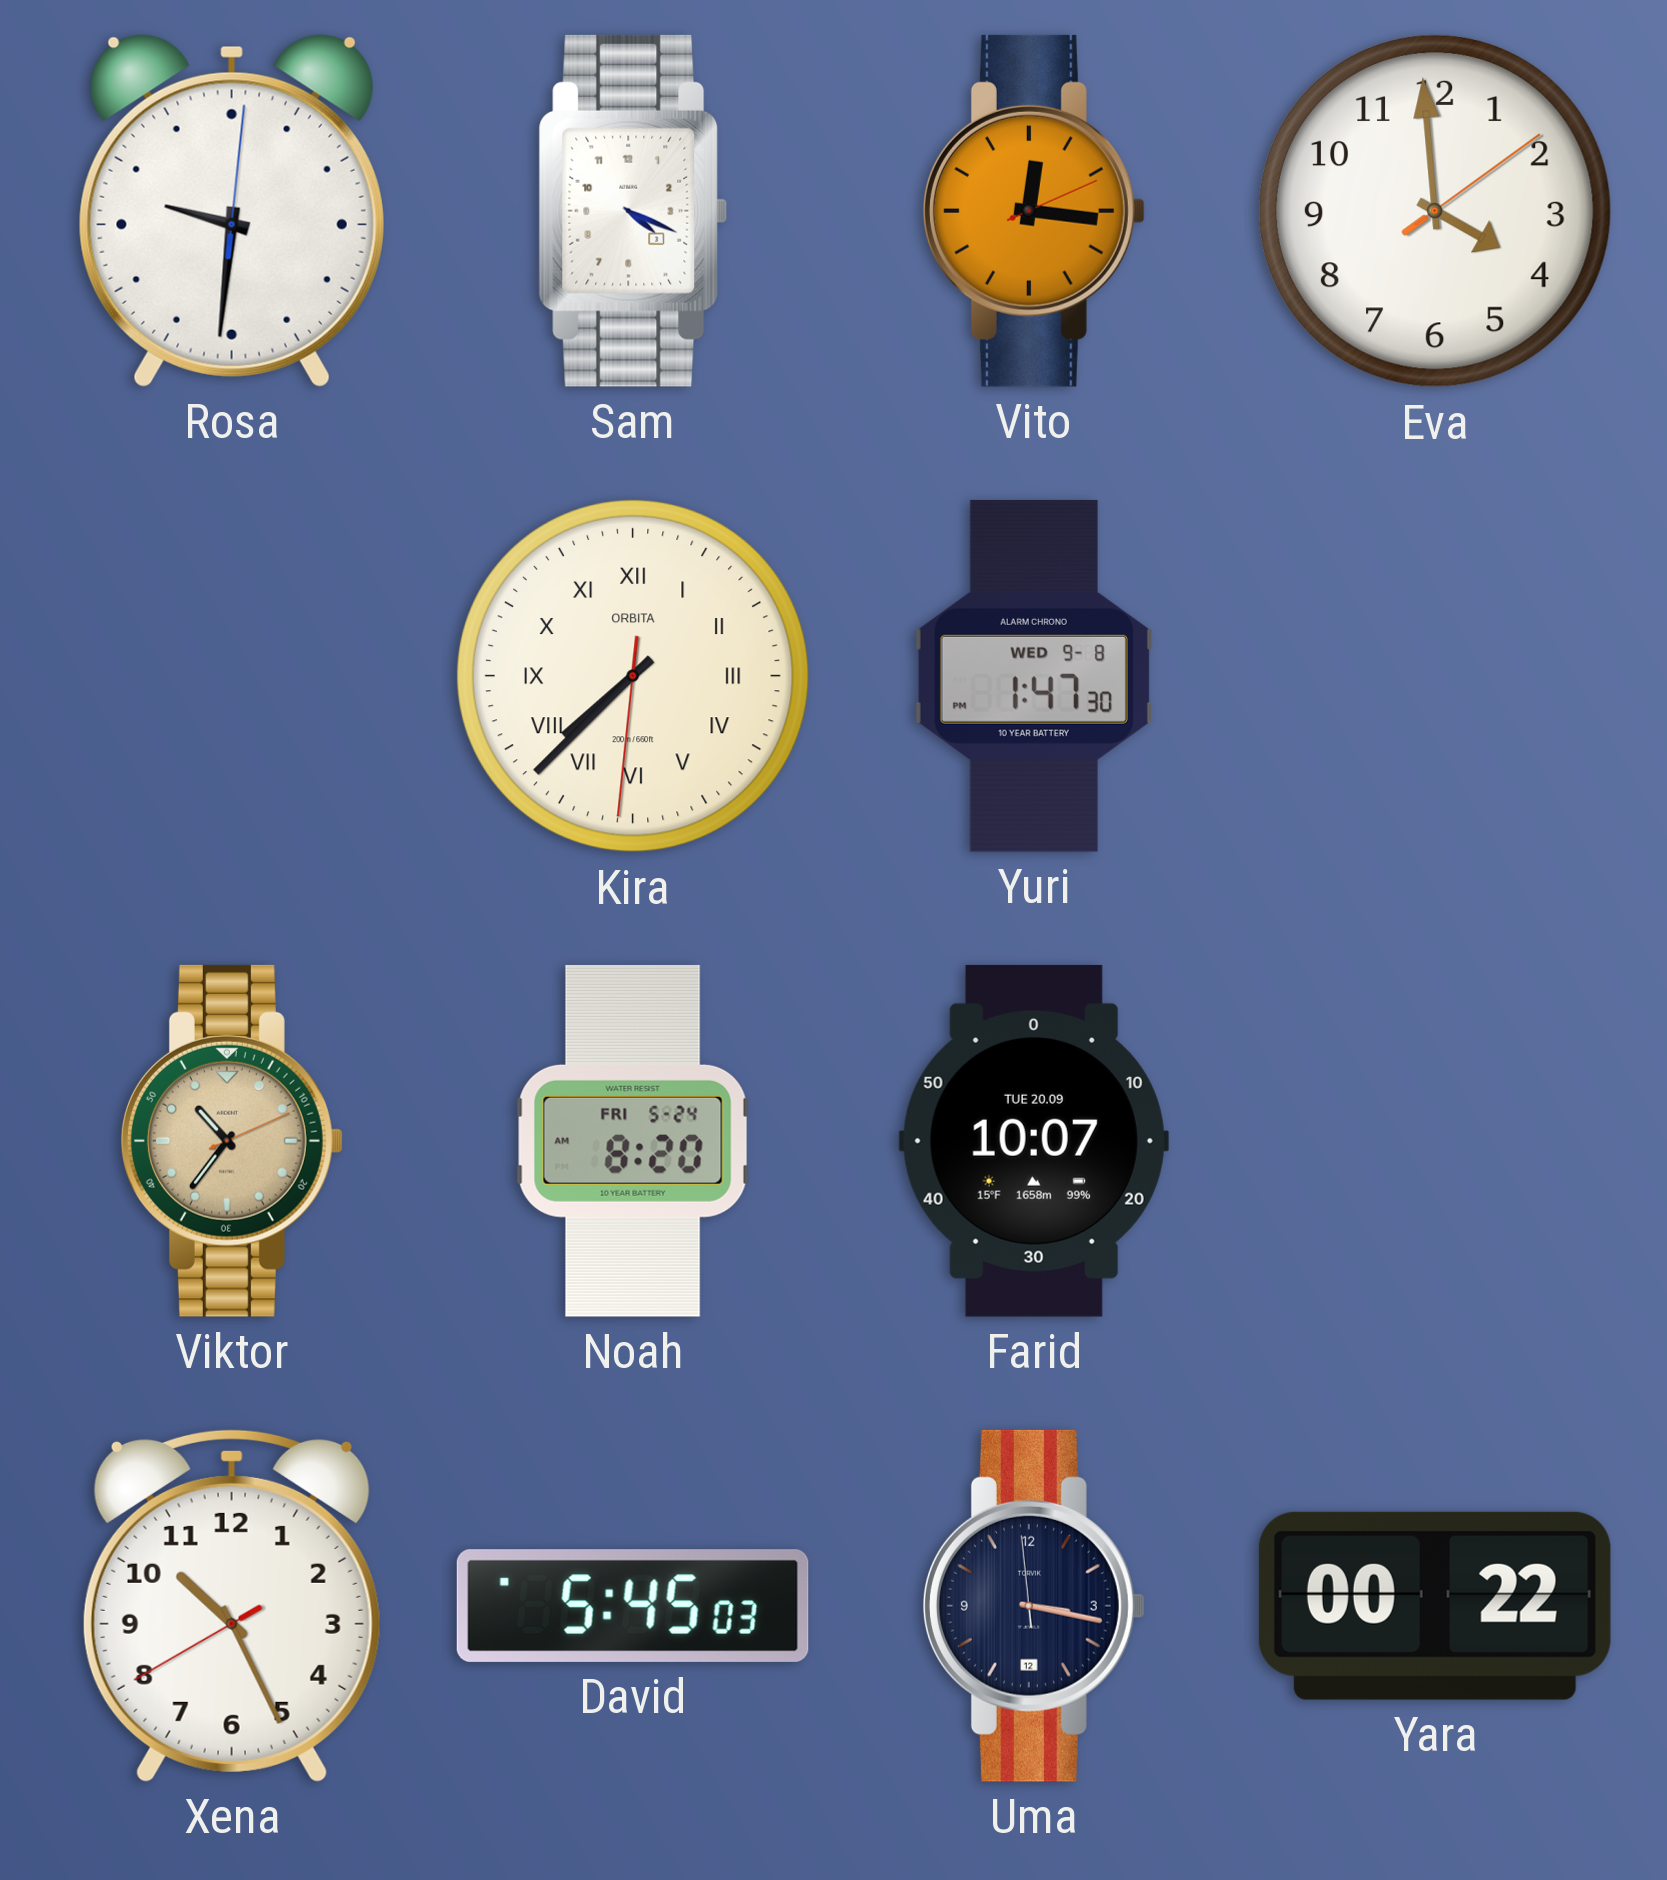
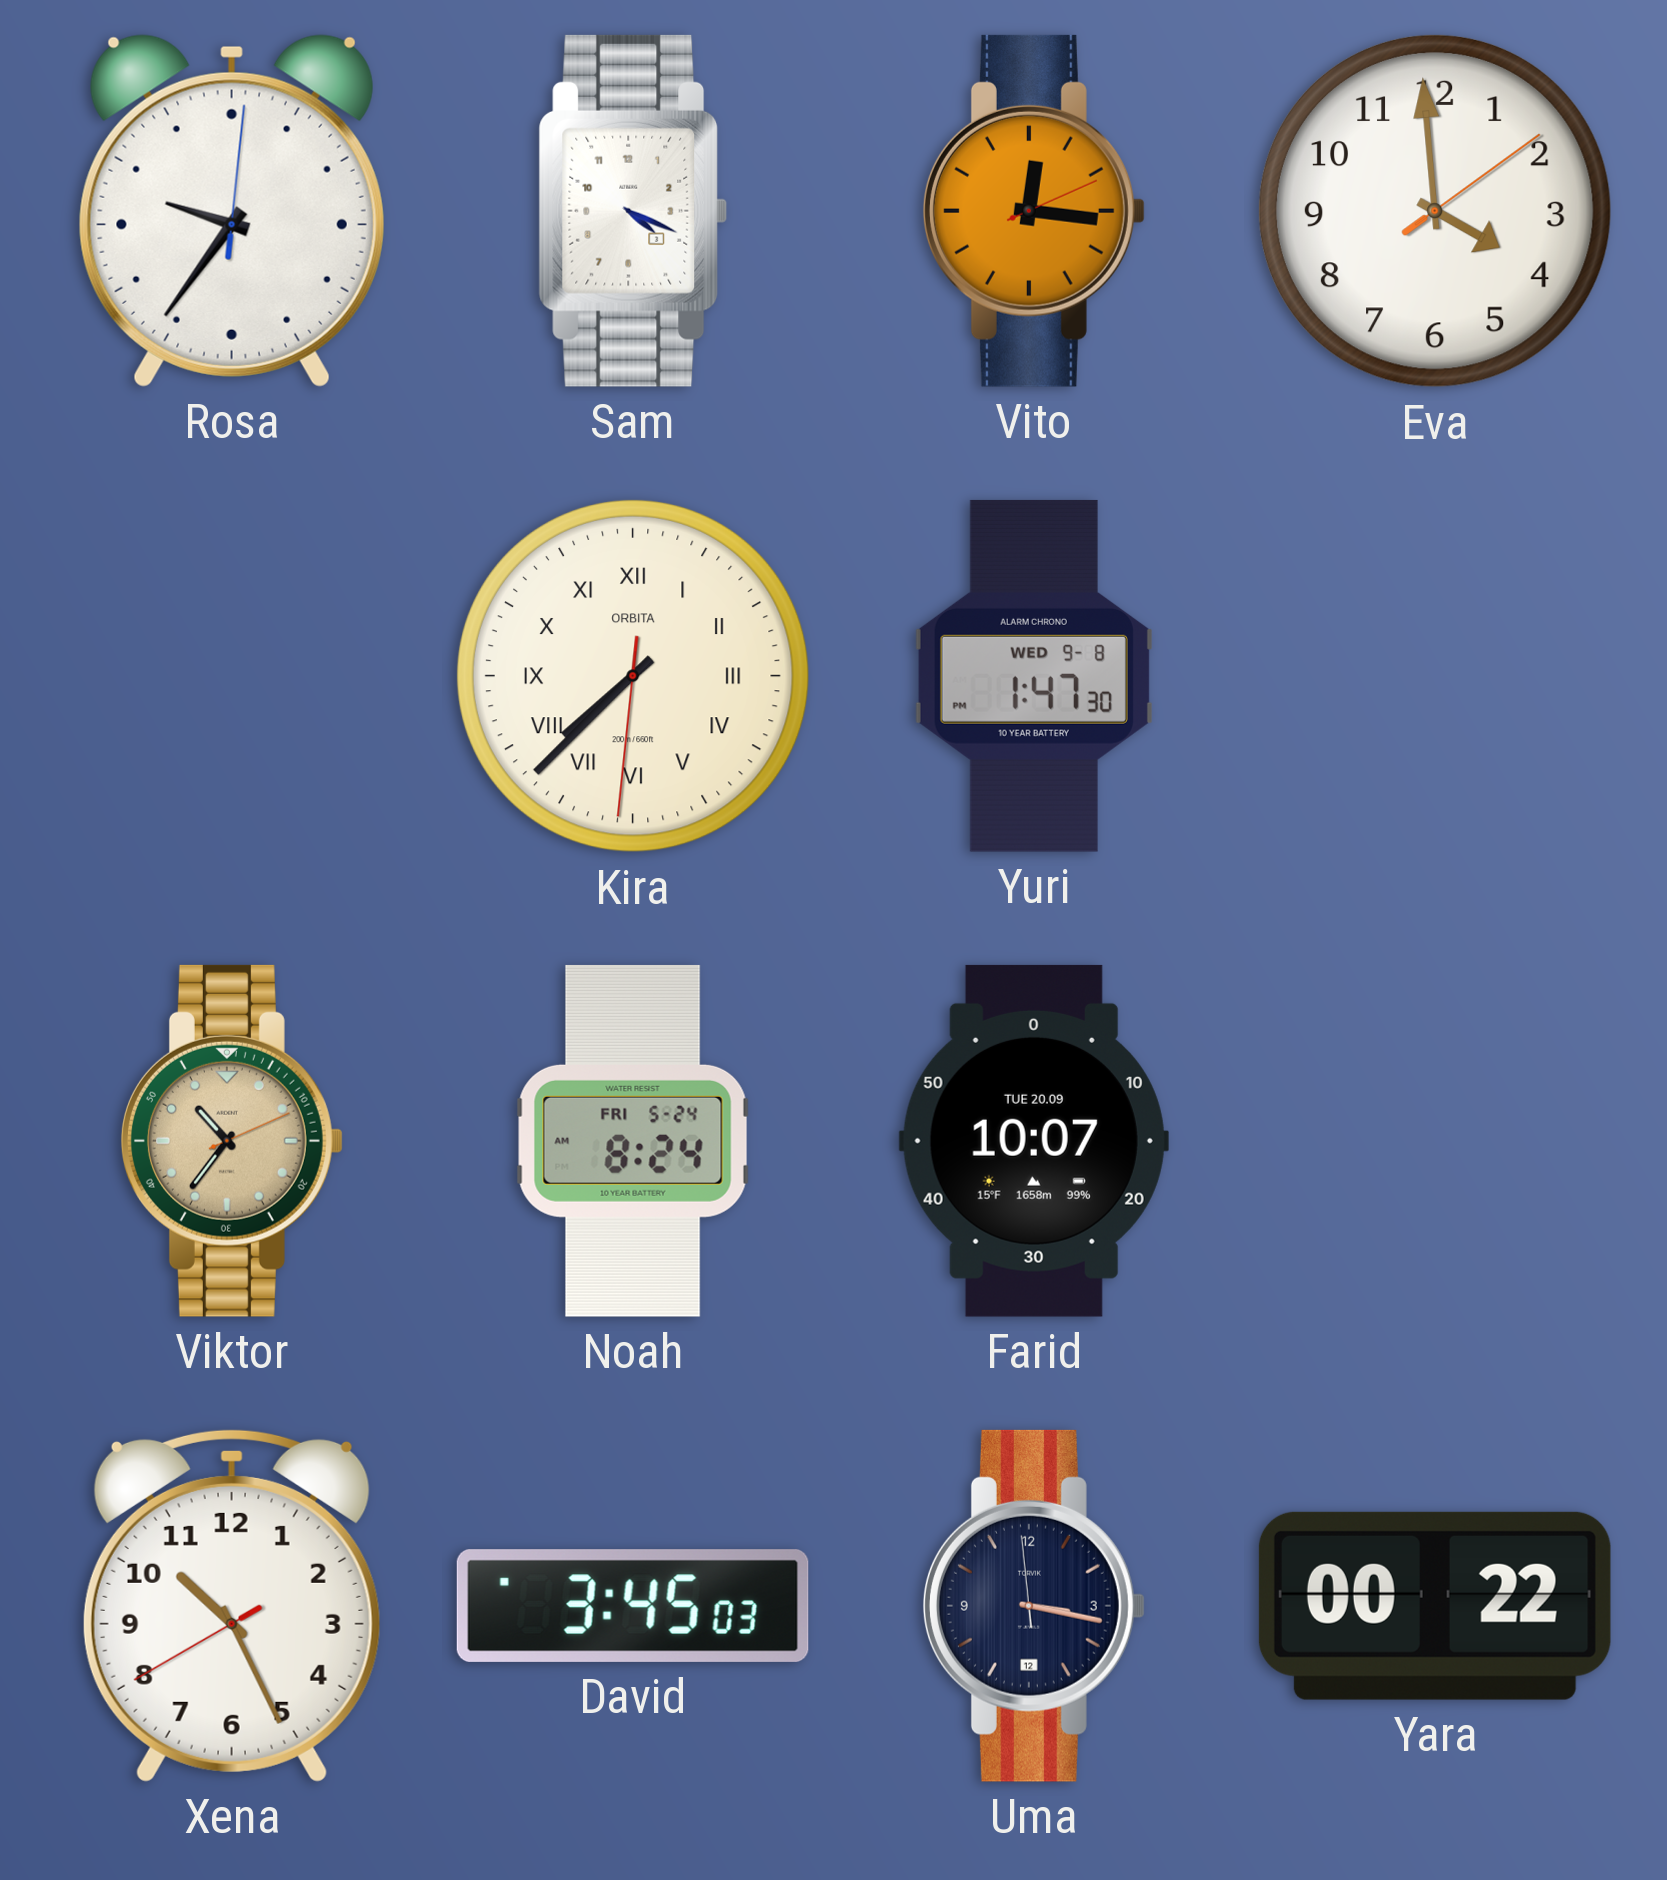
Rosa: 9:31 -> 9:36 (232, 211)
Noah: 8:20 -> 8:24 (633, 1141)
David: 5:45 -> 3:45 (633, 1606)
